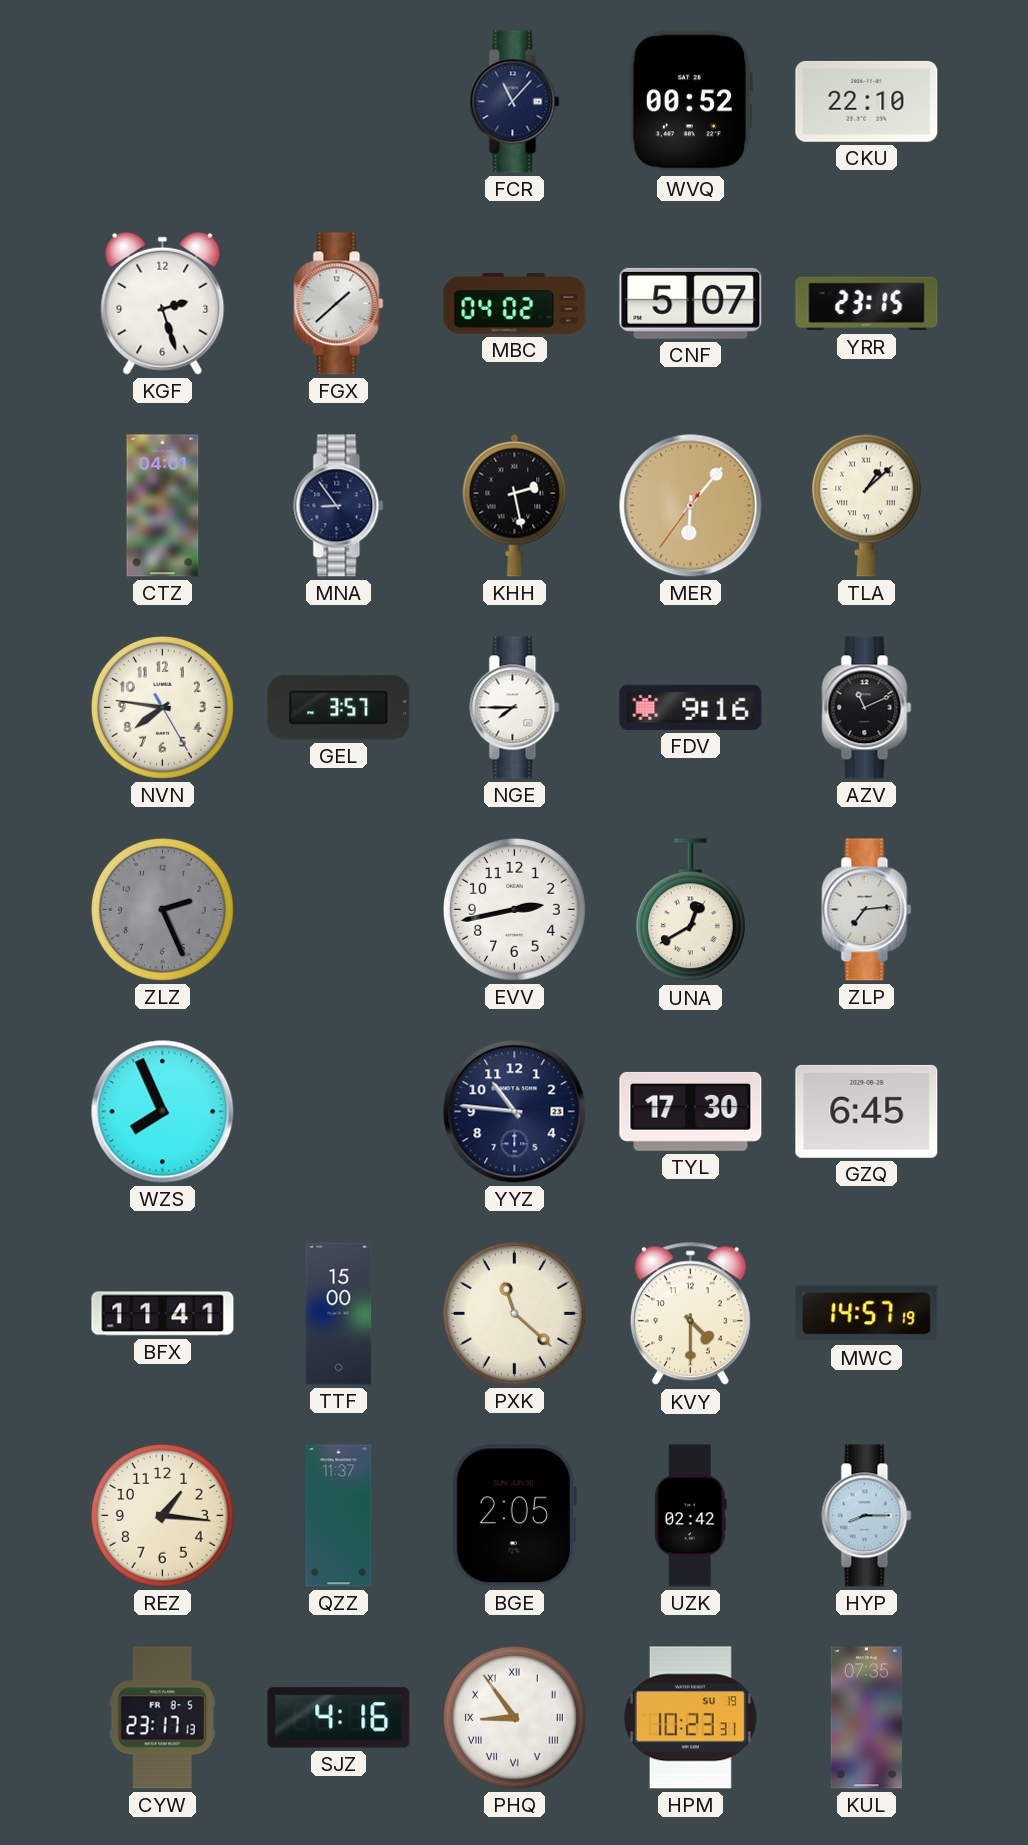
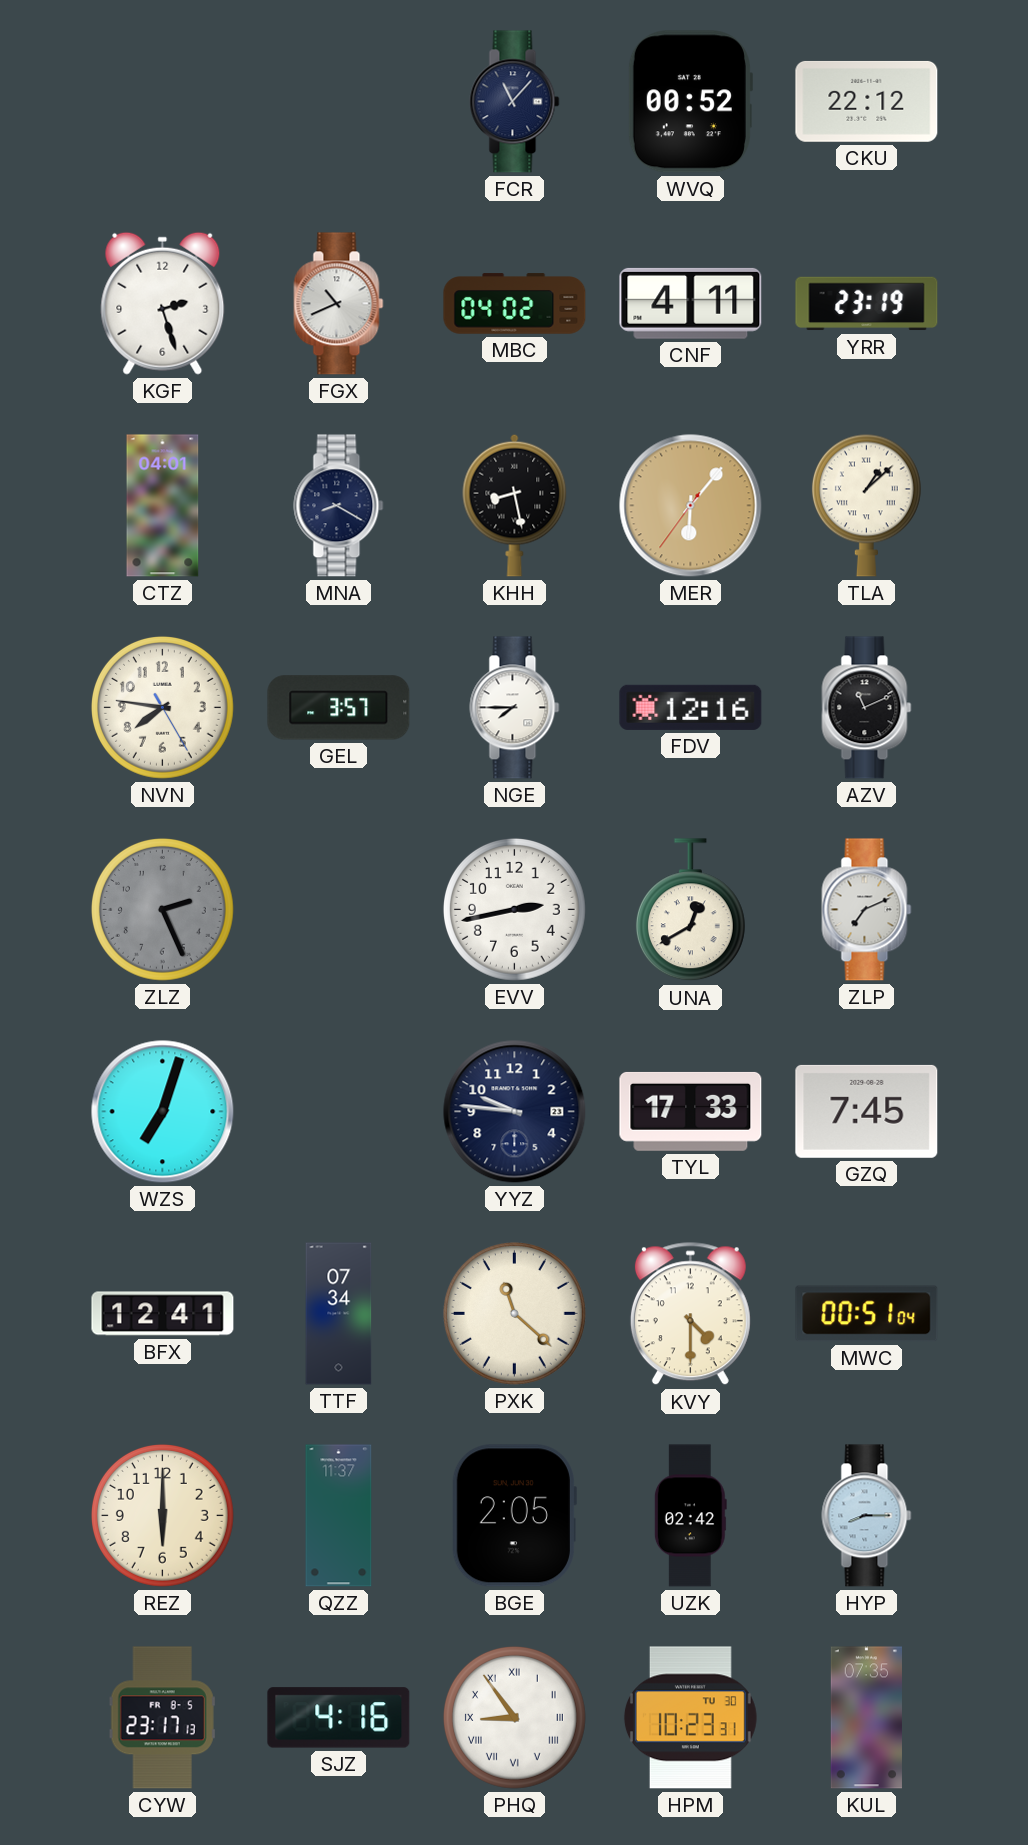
CKU: 22:10 -> 22:12 (867, 101)
FGX: 1:38 -> 10:41 (339, 304)
CNF: 5:07 -> 4:11 (691, 303)
YRR: 23:15 -> 23:19 (867, 304)
MNA: 8:54 -> 8:20 (339, 506)
KHH: 2:28 -> 8:28 (515, 505)
FDV: 9:16 -> 12:16 (691, 707)
ZLP: 7:14 -> 7:11 (867, 910)
WZS: 7:56 -> 7:03 (163, 1112)
YYZ: 10:46 -> 9:46 (515, 1112)
TYL: 17:30 -> 17:33 (691, 1111)
GZQ: 6:45 -> 7:45 (867, 1111)
BFX: 11:41 -> 12:41 (163, 1314)
TTF: 15:00 -> 07:34 (339, 1314)
MWC: 14:57 -> 00:51 (867, 1314)
REZ: 1:16 -> 6:00 (162, 1515)
HPM date: SU 19 -> TU 30 (690, 1718)
